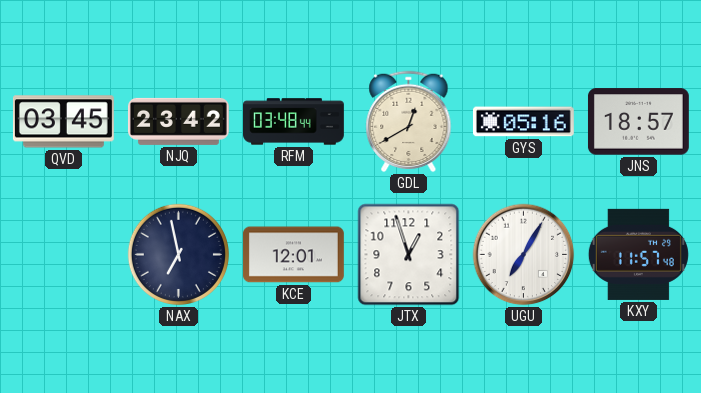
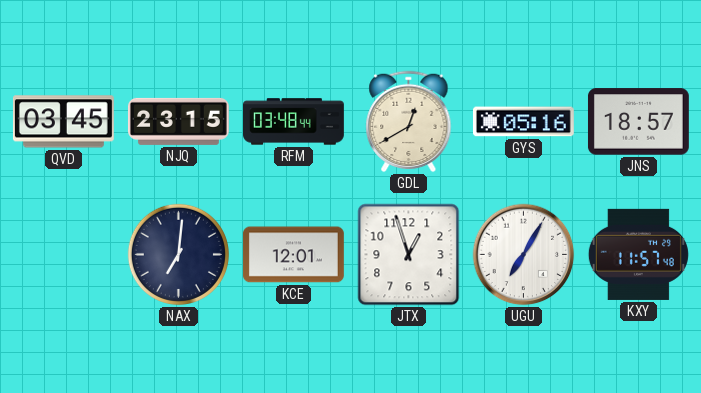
NJQ: 23:42 -> 23:15 (178, 121)
NAX: 6:58 -> 7:01 (178, 254)
